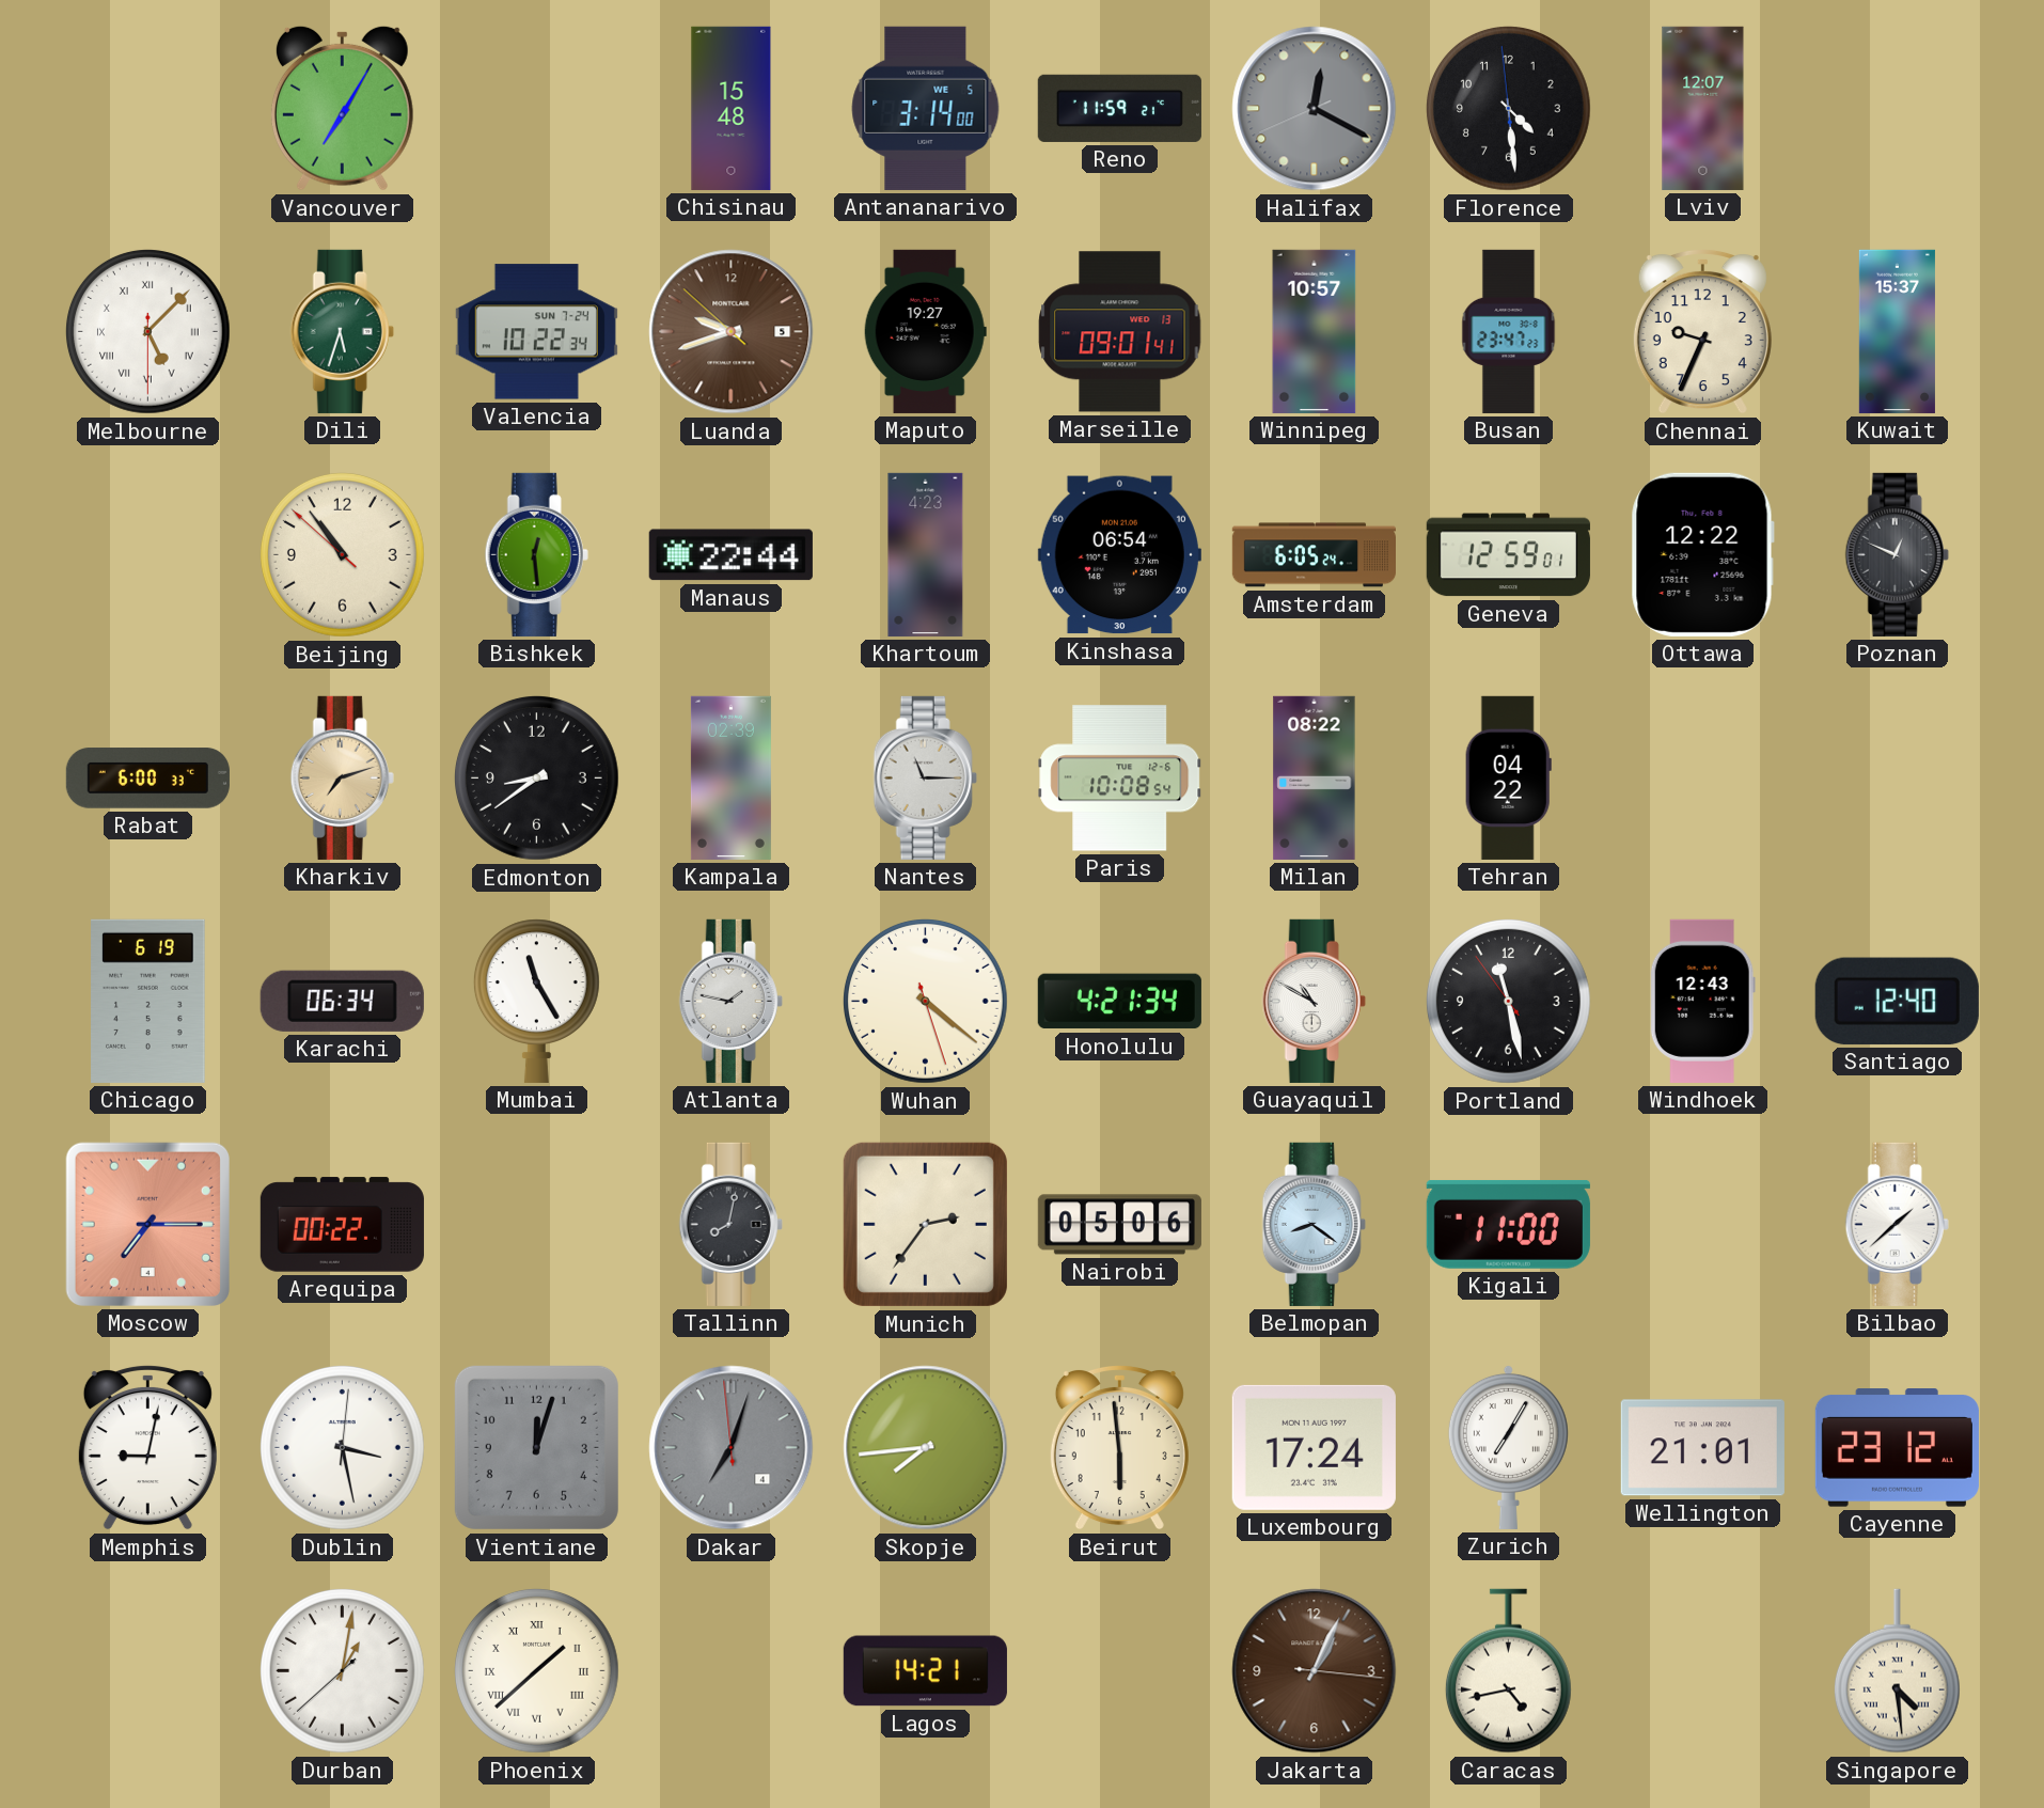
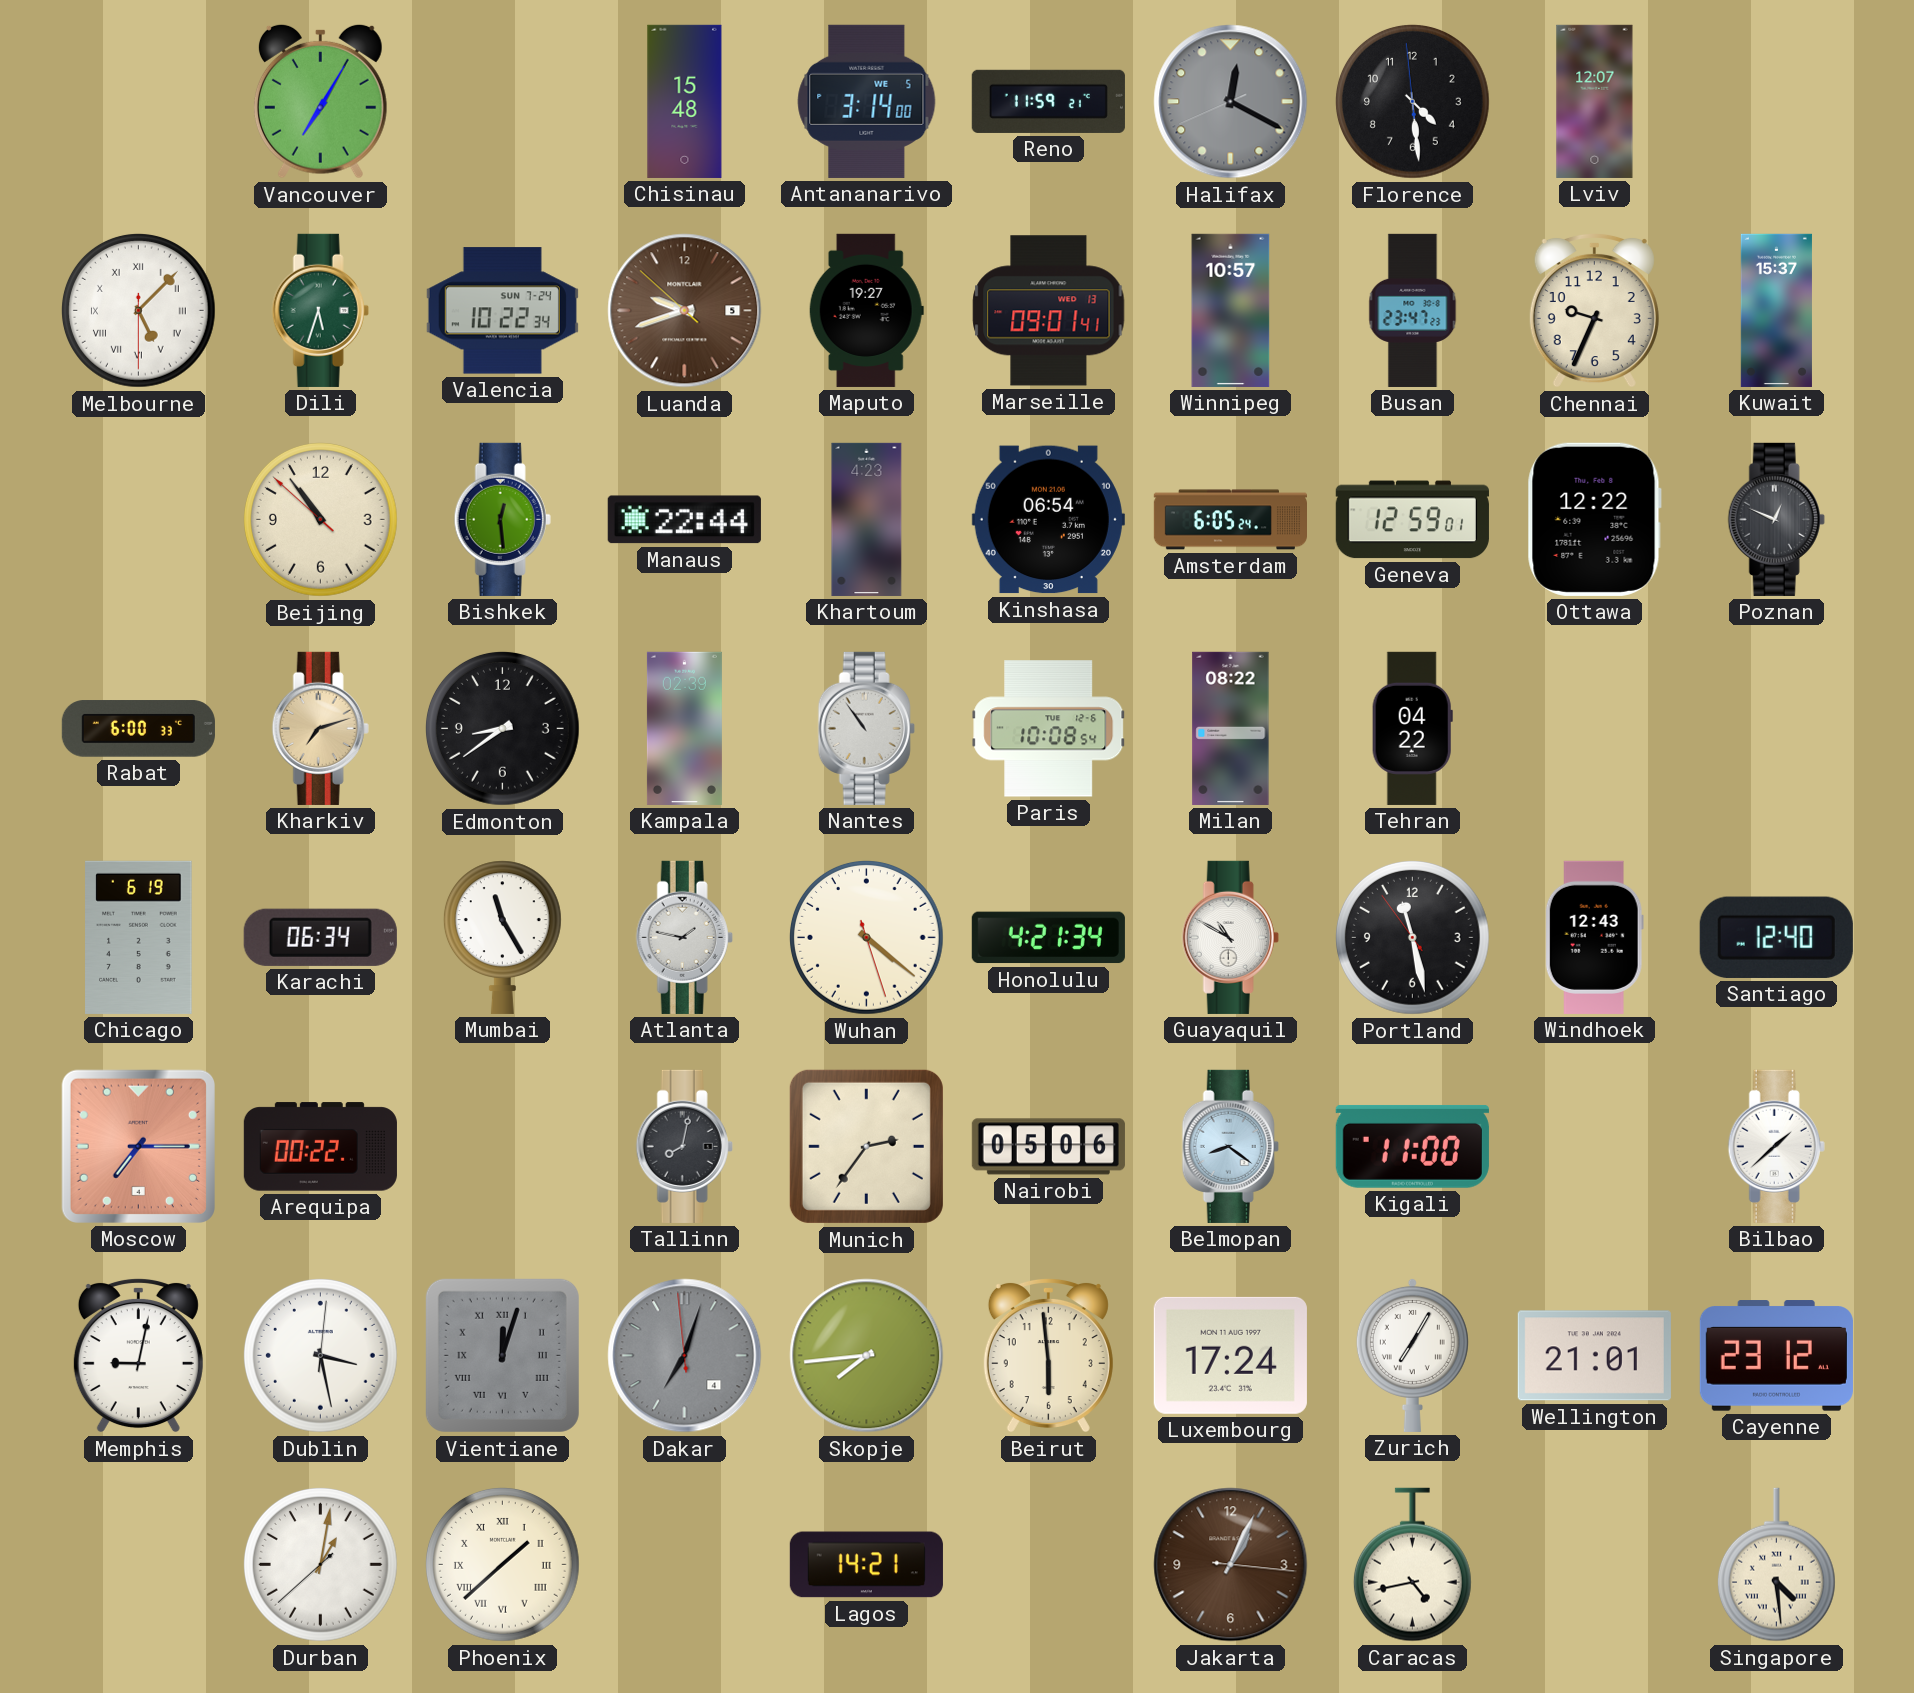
Nantes: 11:15 -> 10:54 (866, 728)
Vientiane numerals: Arabic -> Roman (502, 1355)
